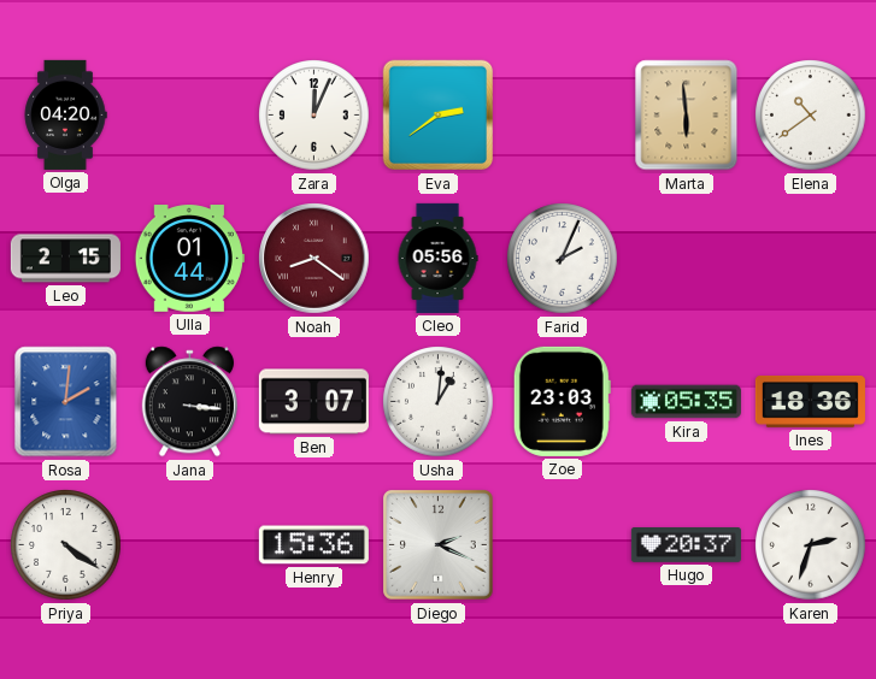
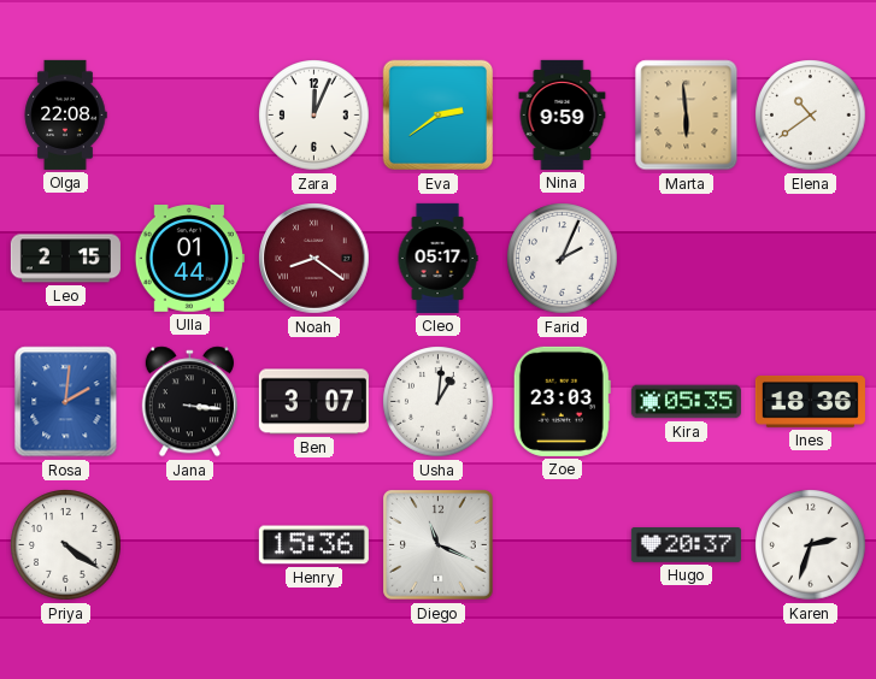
Olga: 04:20 -> 22:08 (65, 114)
Nina: none -> 9:59 (563, 114)
Cleo: 05:56 -> 05:17 (437, 258)
Diego: 2:19 -> 11:19 (439, 545)
